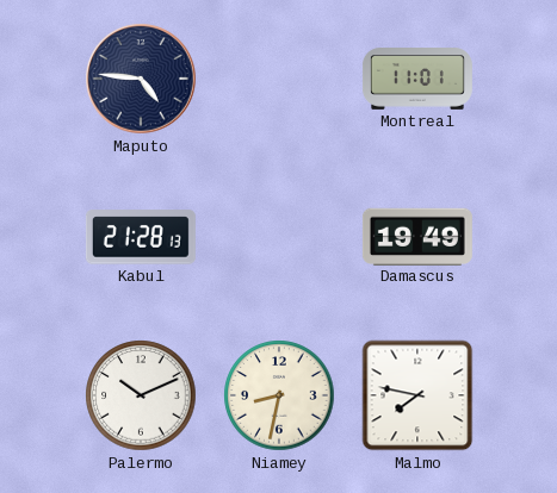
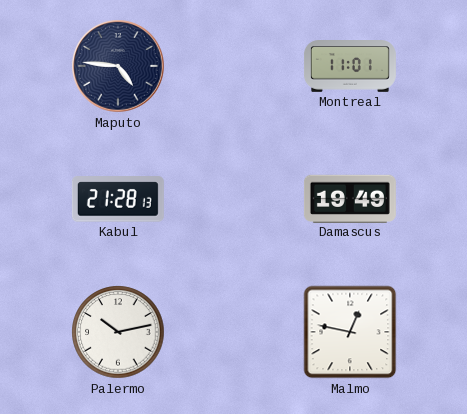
Palermo: 10:11 -> 10:13 (118, 332)
Niamey: 8:32 -> none (279, 395)
Malmo: 7:47 -> 12:47 (350, 332)
